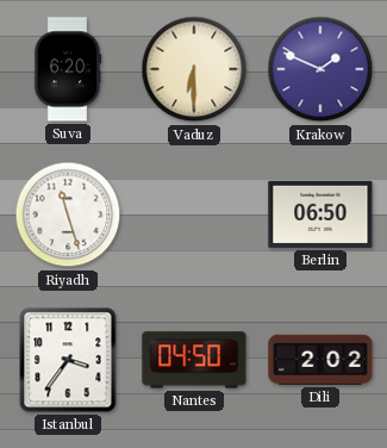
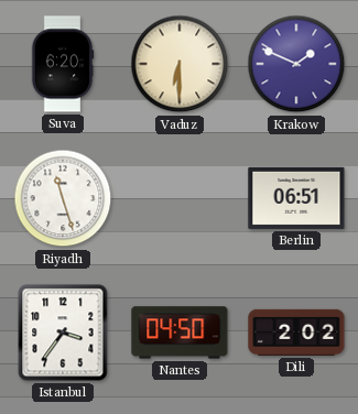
Berlin: 06:50 -> 06:51 (296, 198)
